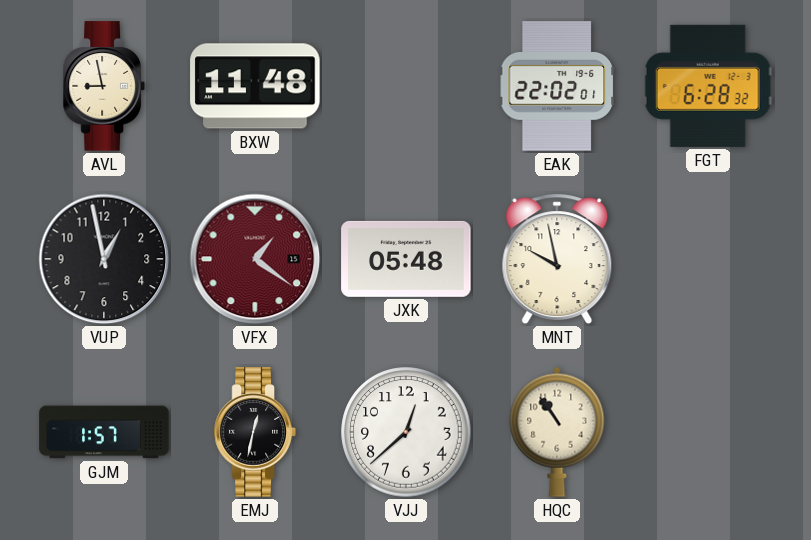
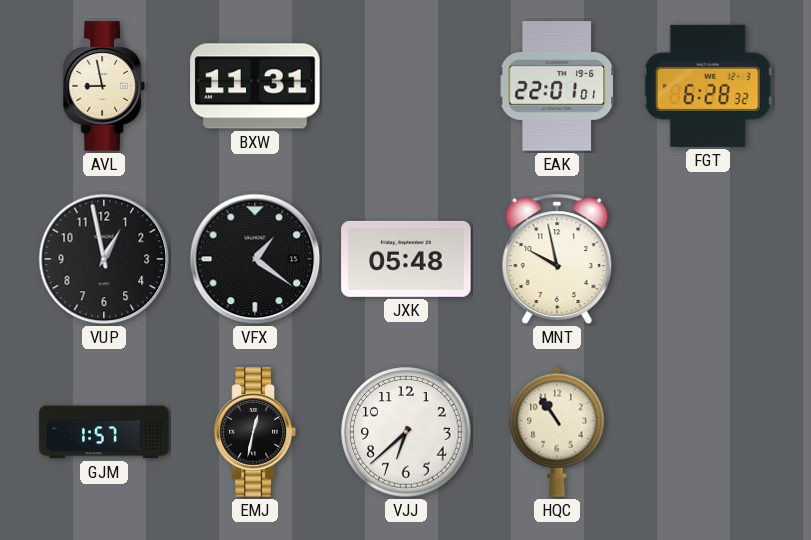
BXW: 11:48 -> 11:31 (255, 86)
EAK: 22:02 -> 22:01 (557, 86)
VFX dial: burgundy -> black (255, 259)
VJJ: 12:38 -> 6:38 (406, 432)
